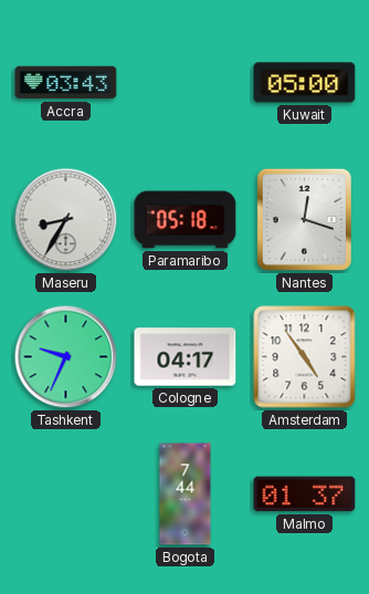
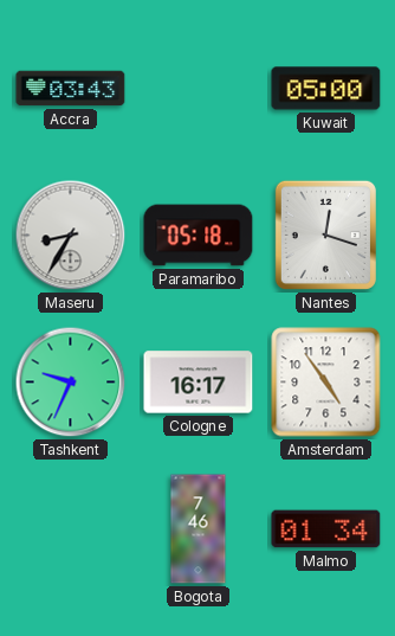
Cologne: 04:17 -> 16:17 (199, 383)
Bogota: 7:44 -> 7:46 (199, 529)
Malmo: 01:37 -> 01:34 (326, 529)
